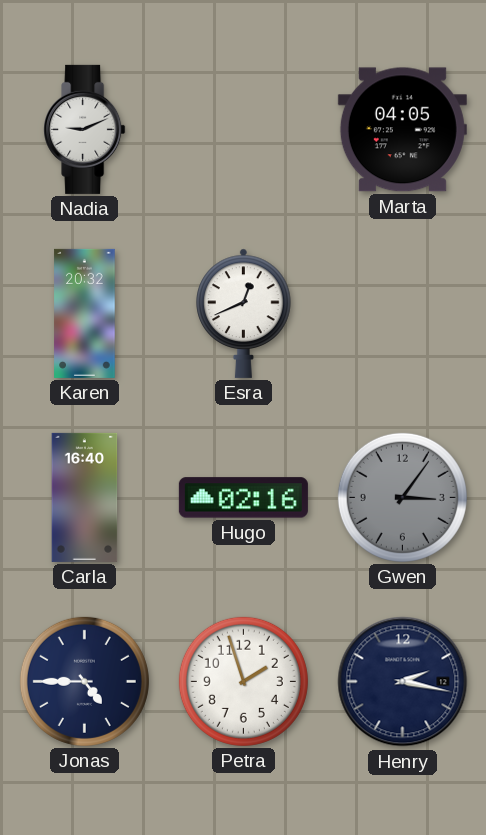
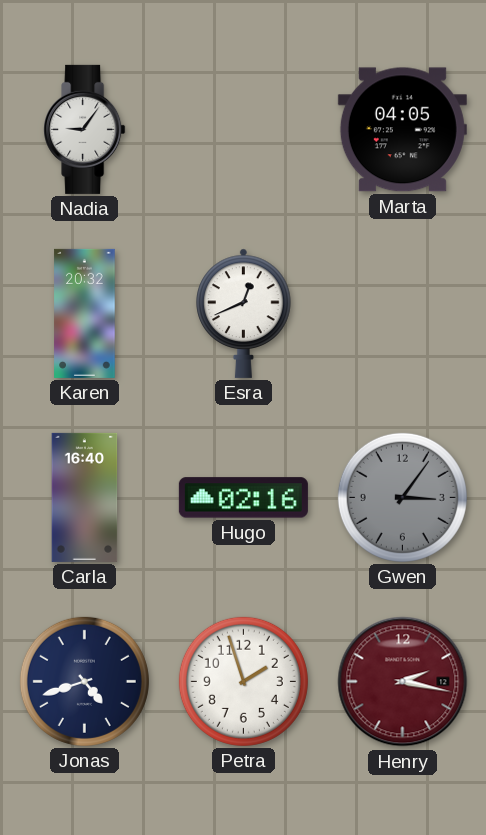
Nadia: 9:11 -> 9:06 (85, 129)
Jonas: 4:45 -> 4:42 (84, 681)
Henry dial: navy -> burgundy (403, 682)
